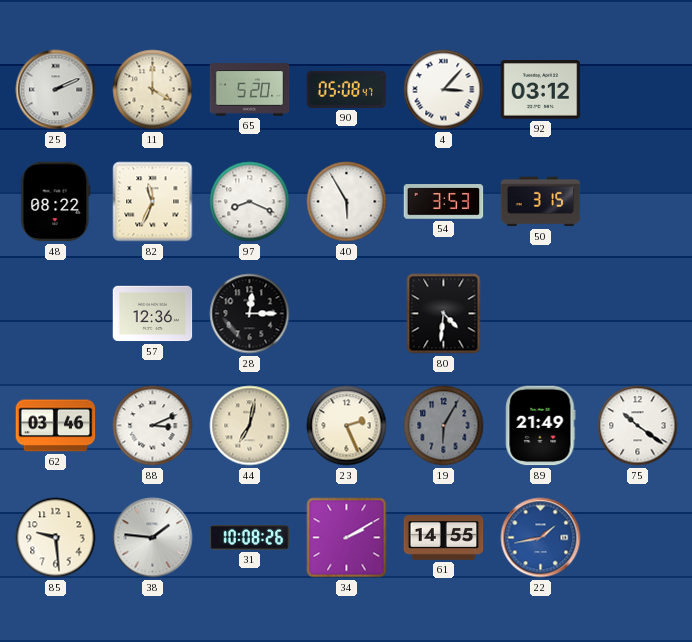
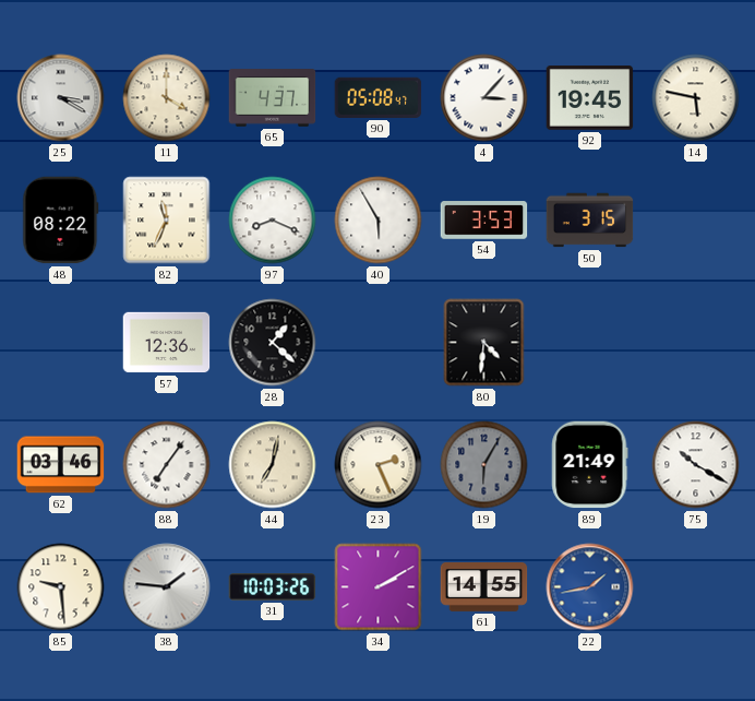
25: 2:11 -> 3:20 (61, 98)
65: 5:20 -> 4:37 (273, 98)
92: 03:12 -> 19:45 (590, 98)
14: none -> 5:47 (696, 98)
28: 12:15 -> 1:22 (273, 343)
88: 3:11 -> 7:06 (167, 465)
75: 10:21 -> 10:20 (696, 465)
31: 10:08 -> 10:03 (273, 587)
